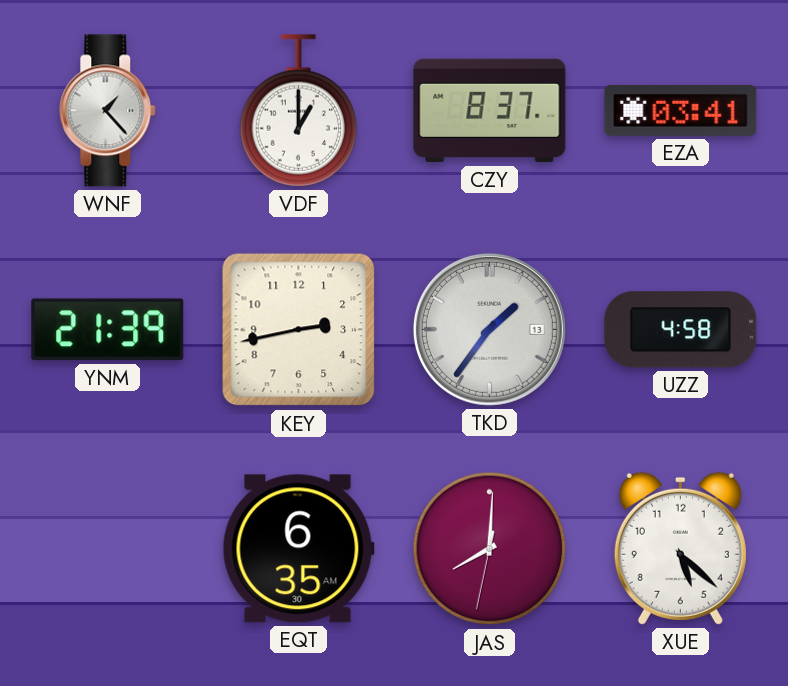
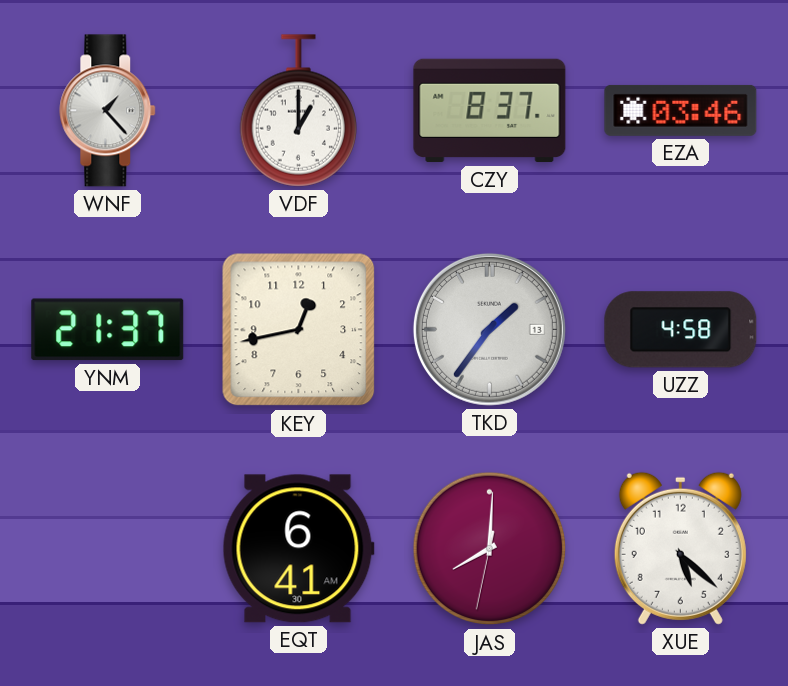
EZA: 03:41 -> 03:46 (681, 110)
YNM: 21:39 -> 21:37 (108, 330)
KEY: 2:43 -> 12:43 (299, 330)
EQT: 6:35 -> 6:41 (298, 549)
